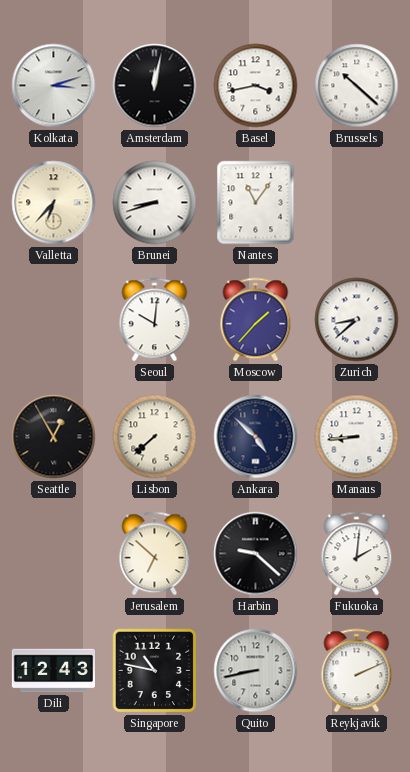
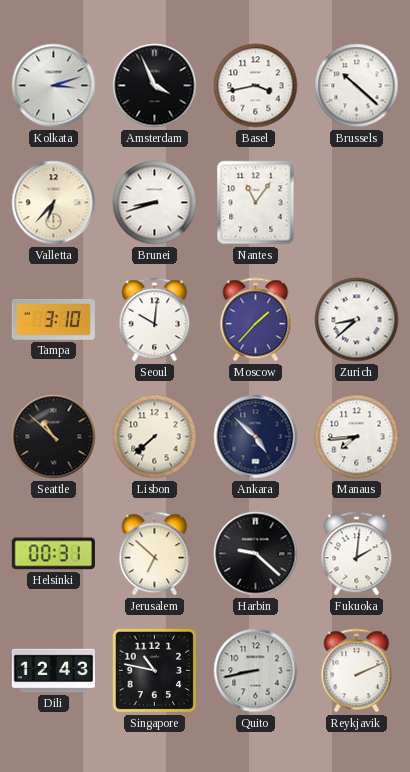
Amsterdam: 12:02 -> 3:56 (155, 86)
Tampa: none -> 3:10 (53, 319)
Seattle: 12:55 -> 10:52 (54, 437)
Manaus: 8:44 -> 7:44 (357, 437)
Helsinki: none -> 00:31 (53, 554)
